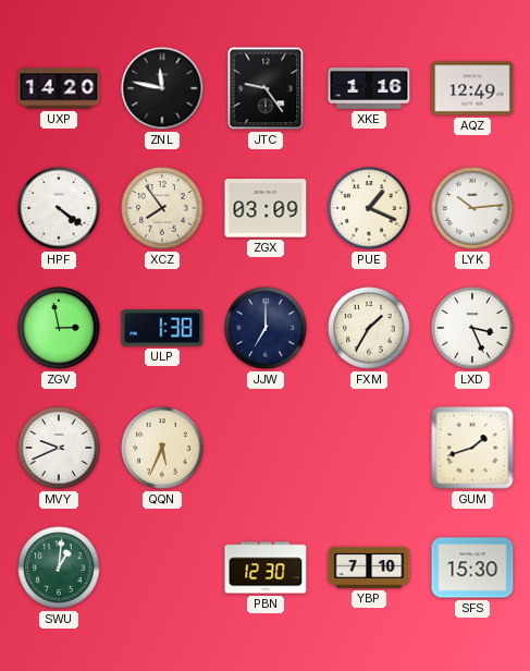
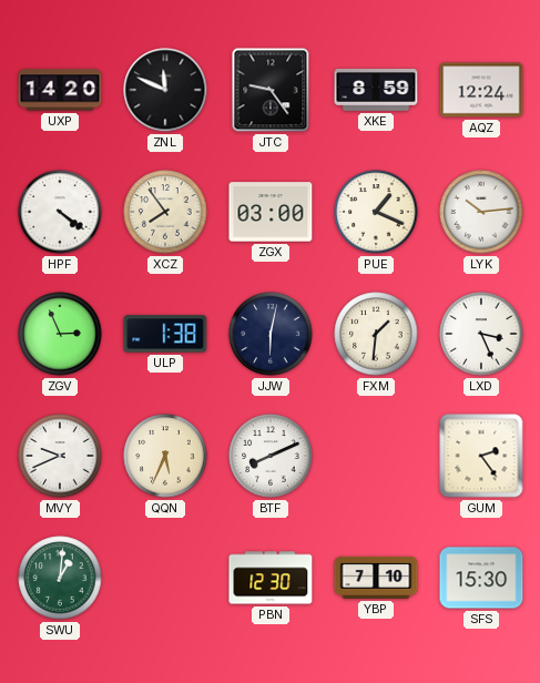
ZNL: 11:47 -> 11:49 (165, 90)
XKE: 1:16 -> 8:59 (376, 91)
AQZ: 12:49 -> 12:24 (481, 90)
ZGX: 03:09 -> 03:00 (271, 212)
ZGV: 2:58 -> 2:56 (60, 334)
JJW: 7:00 -> 6:02 (271, 334)
FXM: 1:35 -> 1:31 (376, 334)
BTF: none -> 8:11 (271, 456)
GUM: 1:42 -> 2:24 (481, 456)
